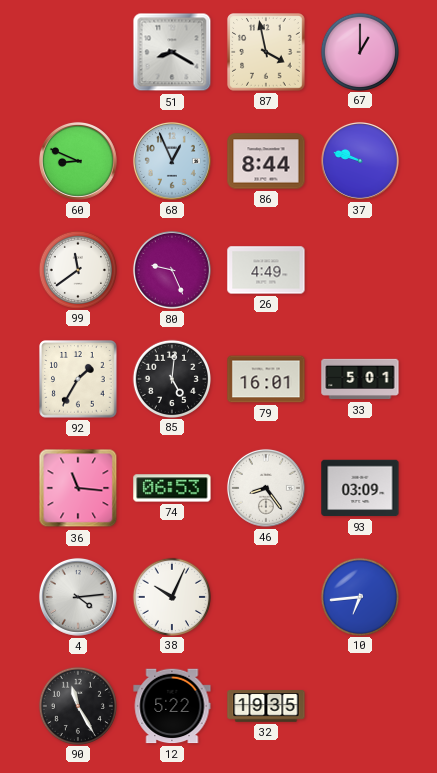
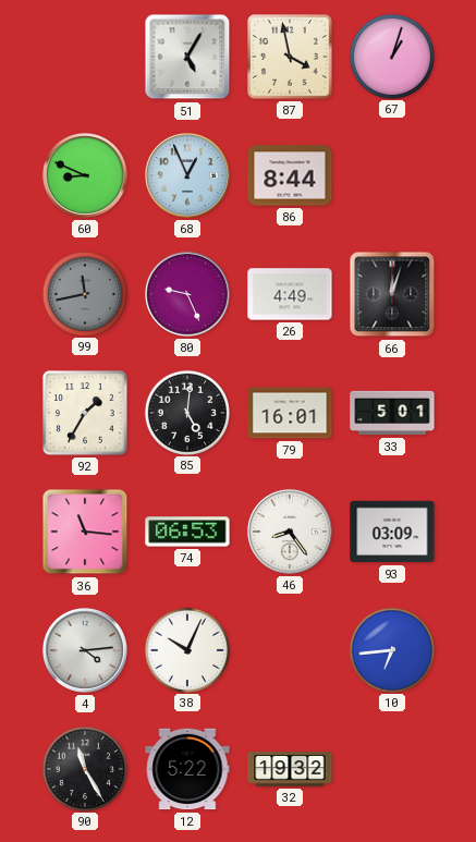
51: 8:20 -> 5:05 (187, 57)
67: 1:00 -> 1:03 (391, 56)
37: 9:48 -> none (360, 161)
99: 11:39 -> 11:43 (84, 293)
99 dial: white -> grey (84, 293)
66: none -> 12:03 (392, 294)
32: 19:35 -> 19:32 (290, 769)
